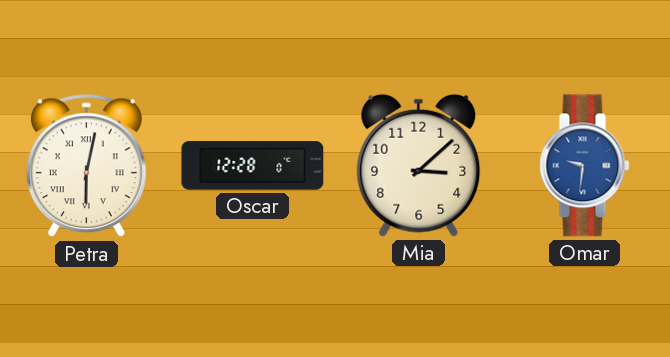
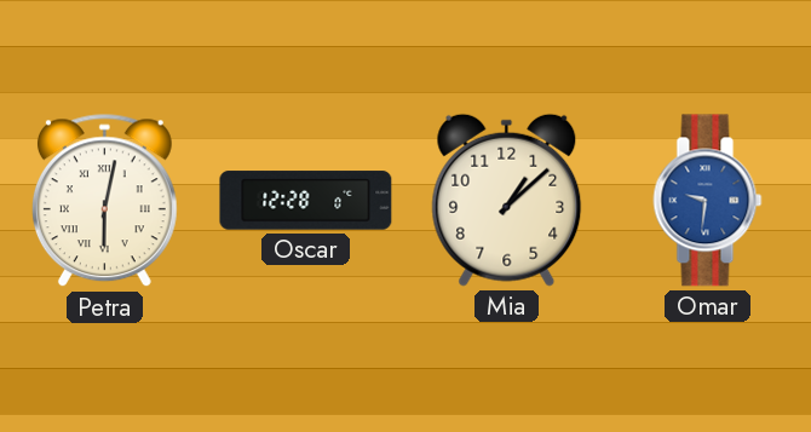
Mia: 3:08 -> 1:08 (507, 200)
